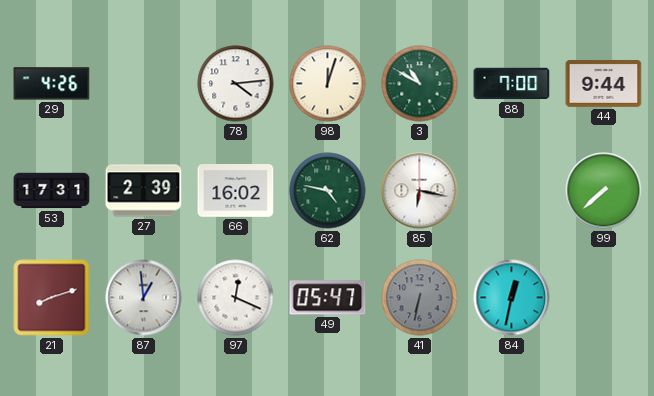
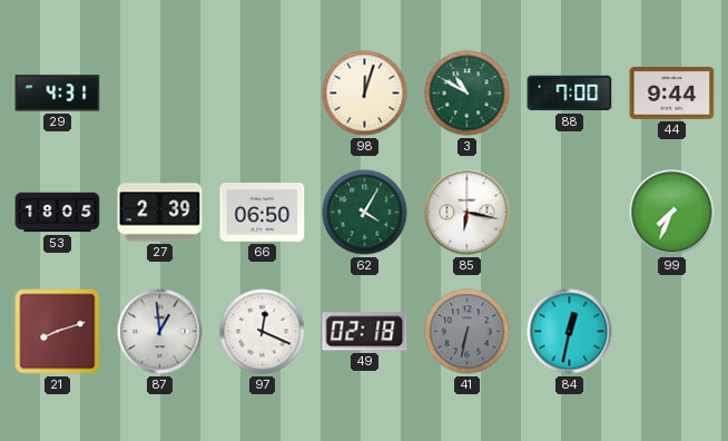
29: 4:26 -> 4:31 (58, 94)
78: 4:14 -> none (236, 84)
53: 17:31 -> 18:05 (58, 213)
66: 16:02 -> 06:50 (263, 213)
62: 4:47 -> 4:05 (365, 213)
99: 7:38 -> 7:34 (672, 213)
49: 05:47 -> 02:18 (365, 332)
